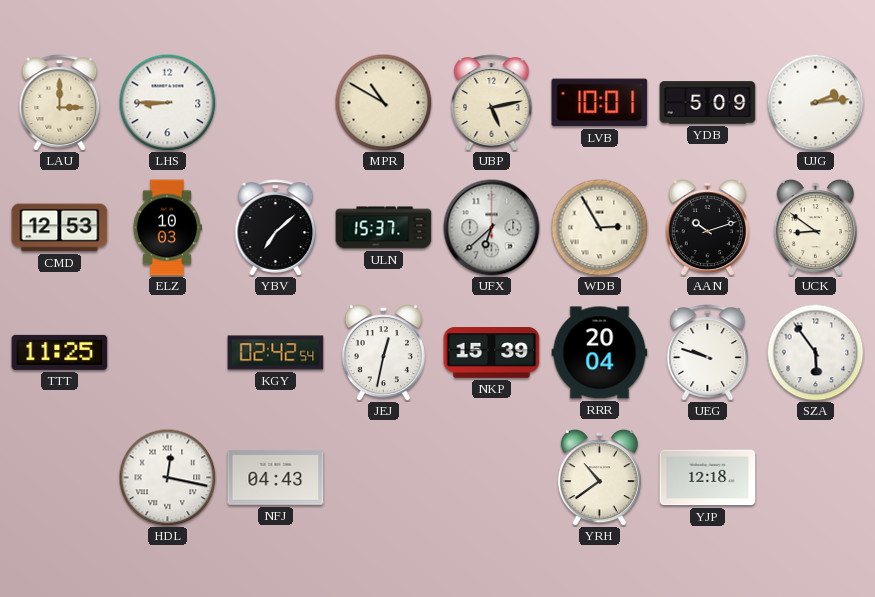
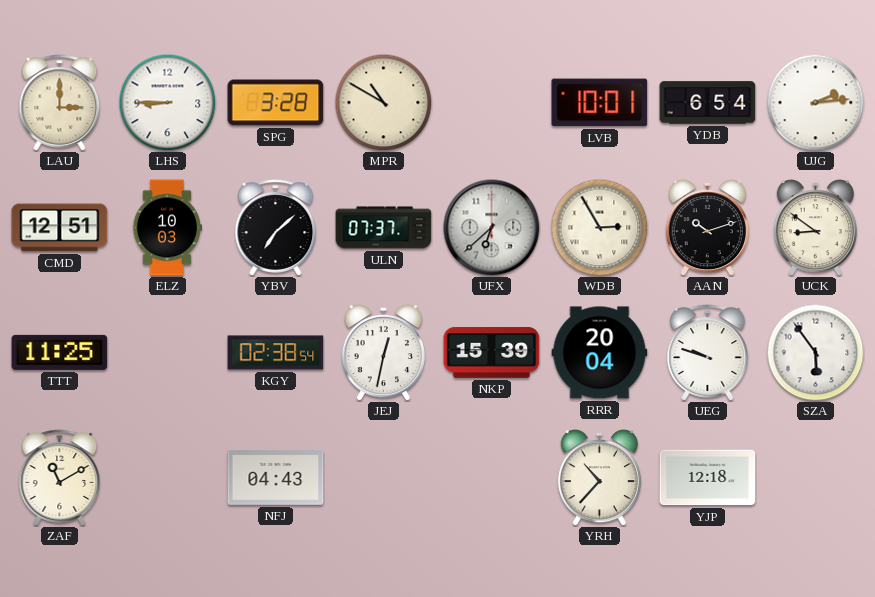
SPG: none -> 3:28 (276, 103)
UBP: 5:13 -> none (492, 103)
YDB: 5:09 -> 6:54 (708, 103)
CMD: 12:53 -> 12:51 (60, 228)
ULN: 15:37 -> 07:37 (384, 228)
KGY: 02:42 -> 02:38 (276, 353)
ZAF: none -> 11:10 (60, 478)
HDL: 12:17 -> none (167, 477)
YRH: 10:39 -> 10:37 (599, 478)
